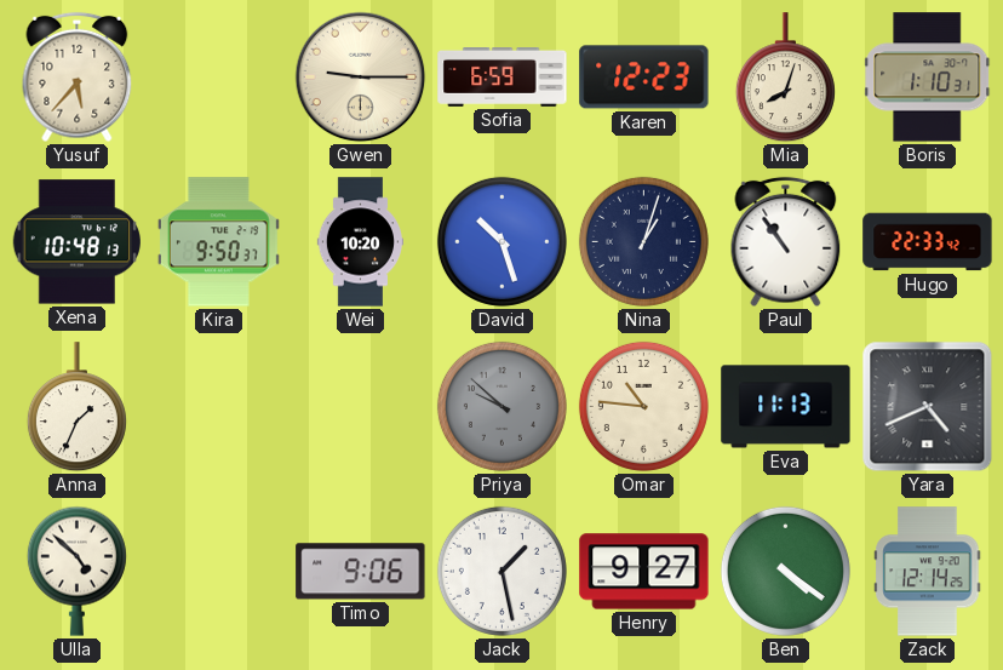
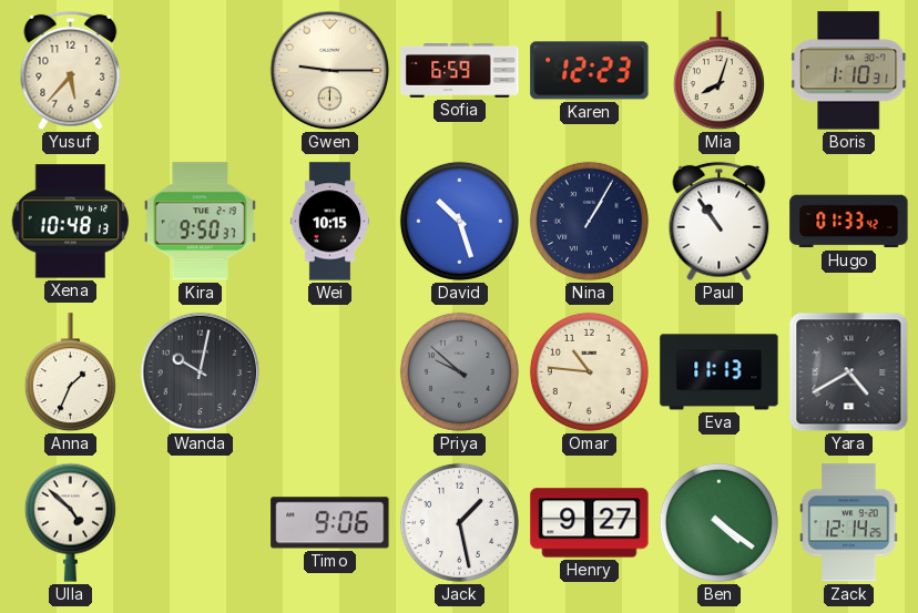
Wei: 10:20 -> 10:15 (329, 222)
Nina: 1:03 -> 1:05 (589, 221)
Hugo: 22:33 -> 01:33 (849, 222)
Wanda: none -> 10:02 (201, 372)
Yara: 4:41 -> 4:40 (849, 372)
